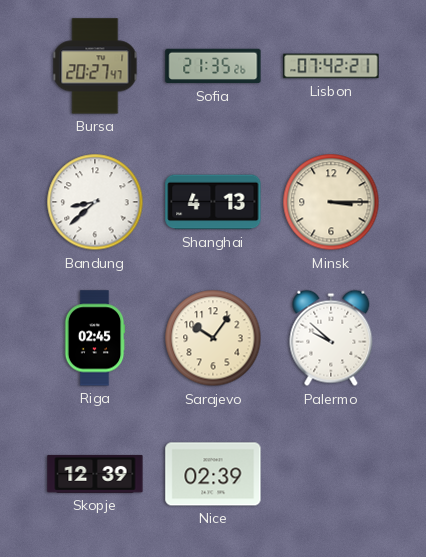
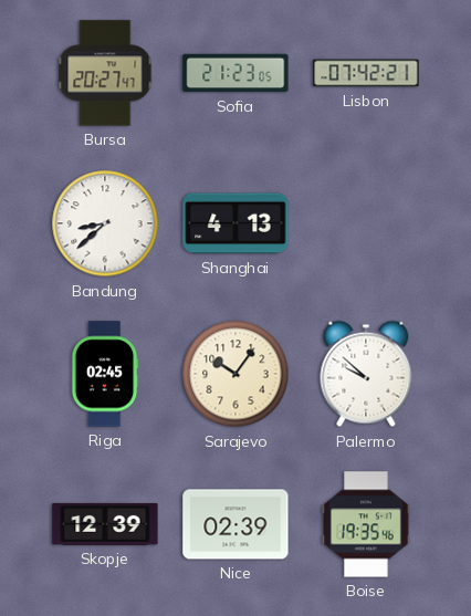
Sofia: 21:35 -> 21:23 (236, 73)
Minsk: 3:15 -> none (331, 202)
Boise: none -> 19:35 (366, 524)
